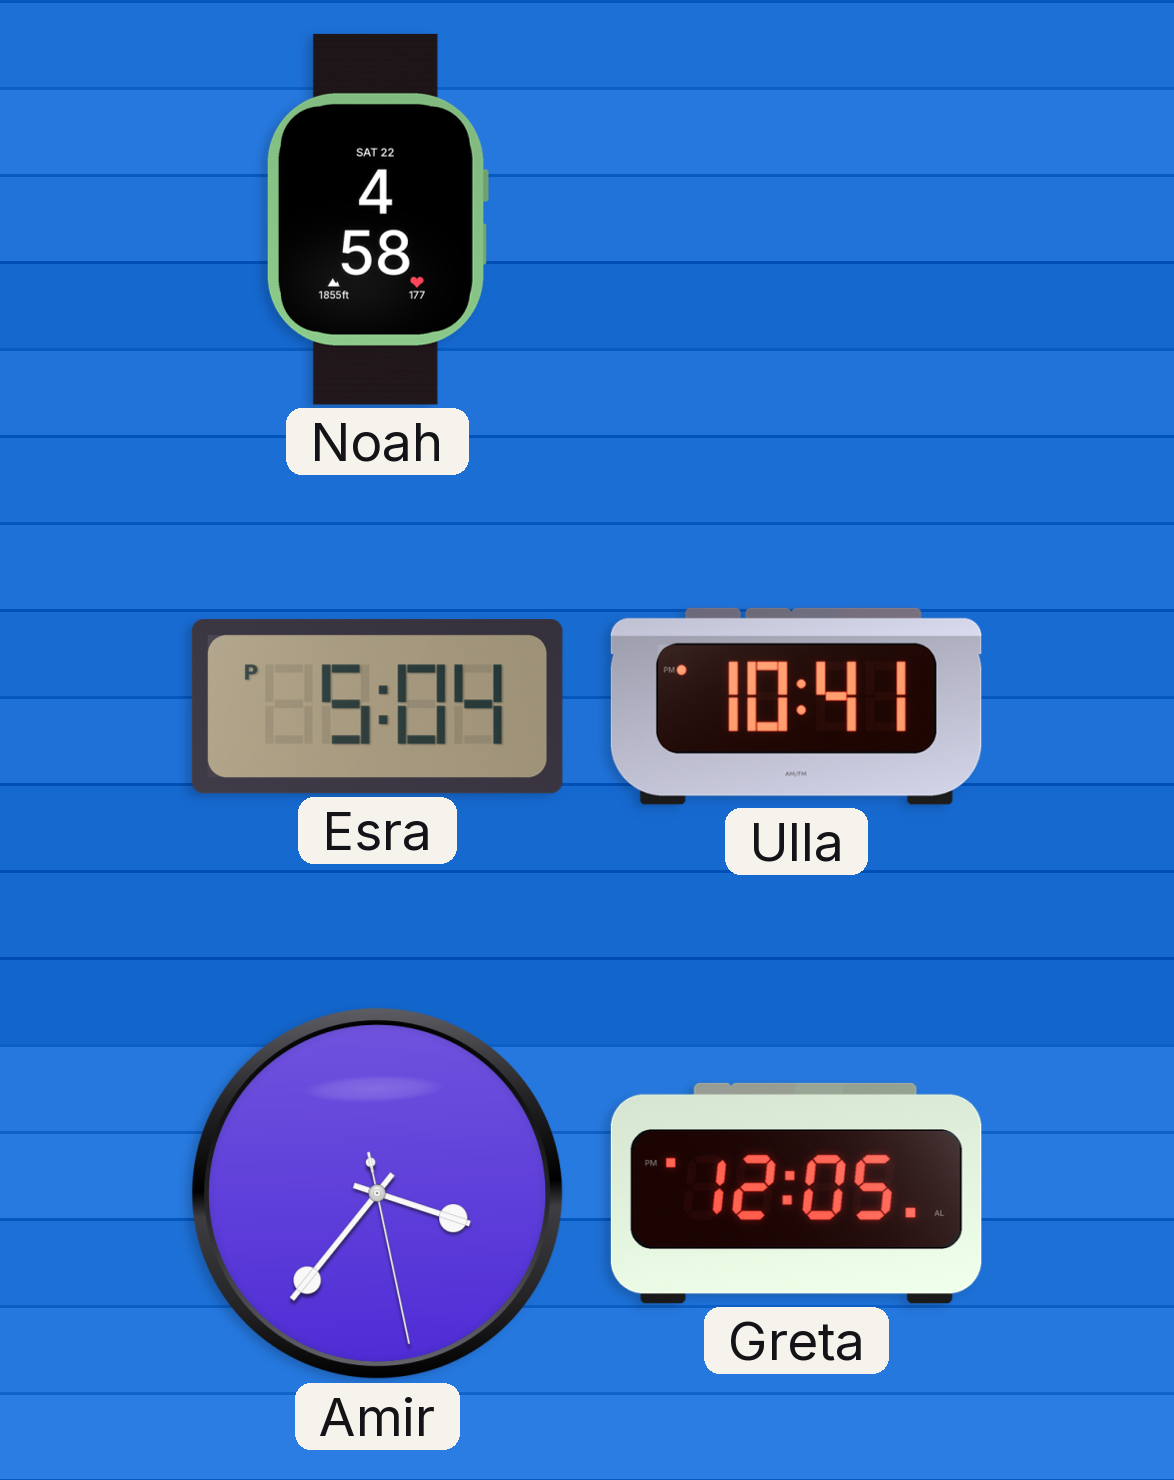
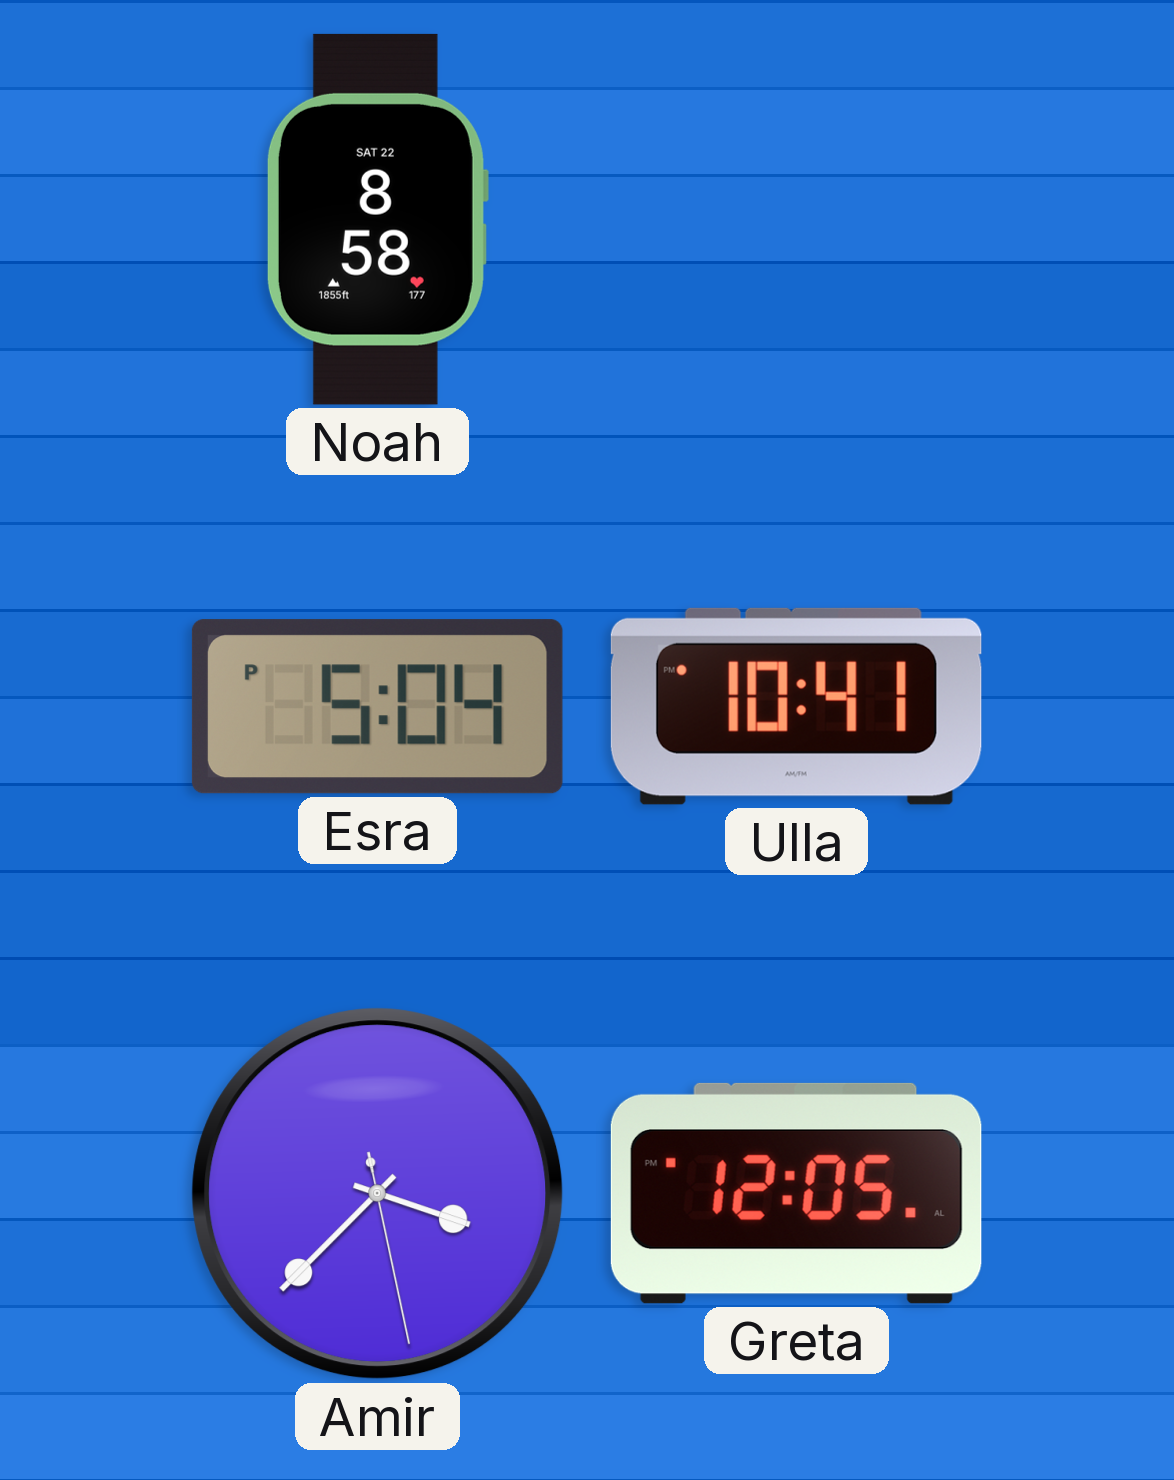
Noah: 4:58 -> 8:58 (377, 219)
Amir: 3:36 -> 3:37 (378, 1194)
